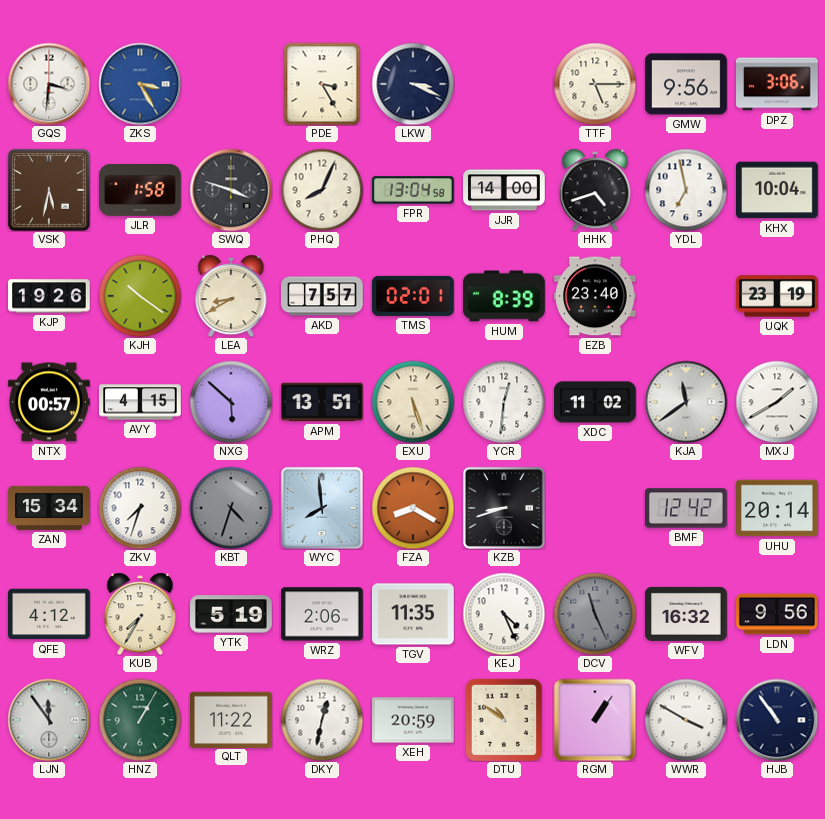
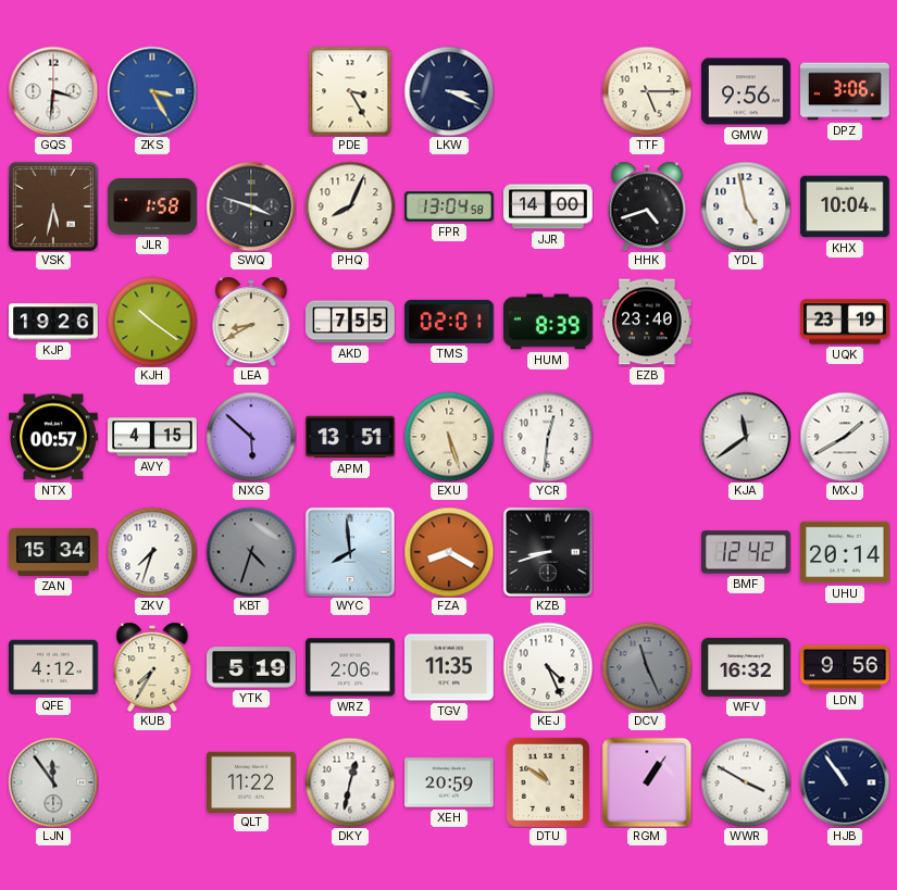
YDL: 6:58 -> 4:58 (746, 206)
AKD: 7:57 -> 7:55 (350, 322)
XDC: 11:02 -> none (595, 402)
HNZ: 1:05 -> none (140, 720)
